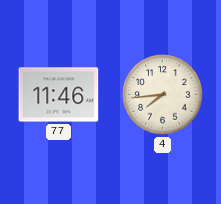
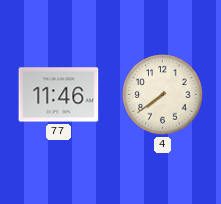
4: 7:44 -> 7:39 (163, 95)
